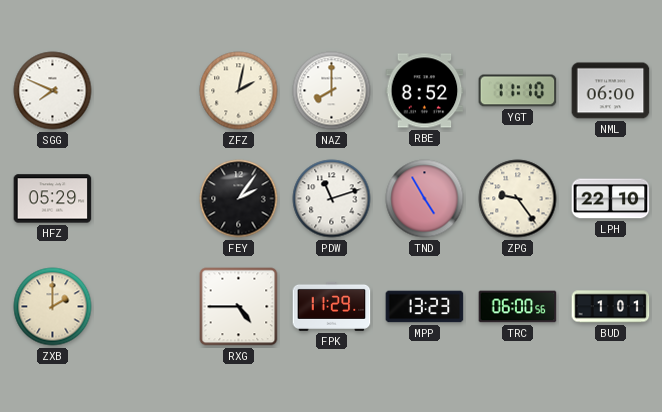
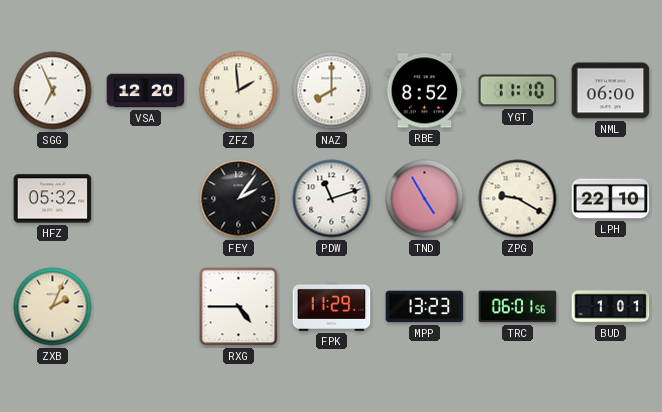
SGG: 7:49 -> 6:56 (53, 91)
VSA: none -> 12:20 (146, 91)
ZFZ: 2:02 -> 1:59 (239, 91)
HFZ: 05:29 -> 05:32 (53, 199)
ZPG: 9:24 -> 9:20 (518, 199)
ZXB: 2:00 -> 2:04 (53, 307)
TRC: 06:00 -> 06:01 (518, 307)
